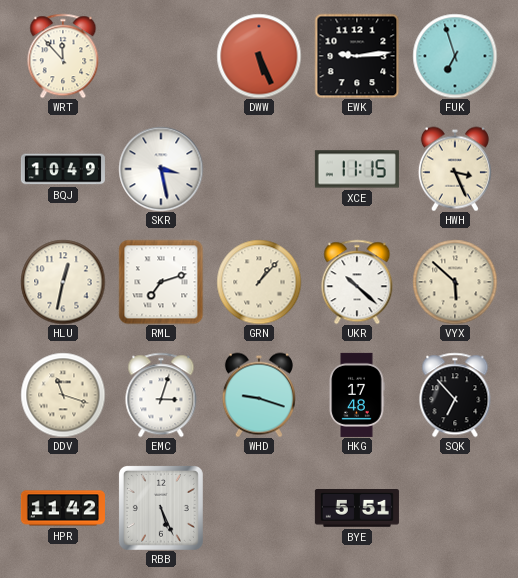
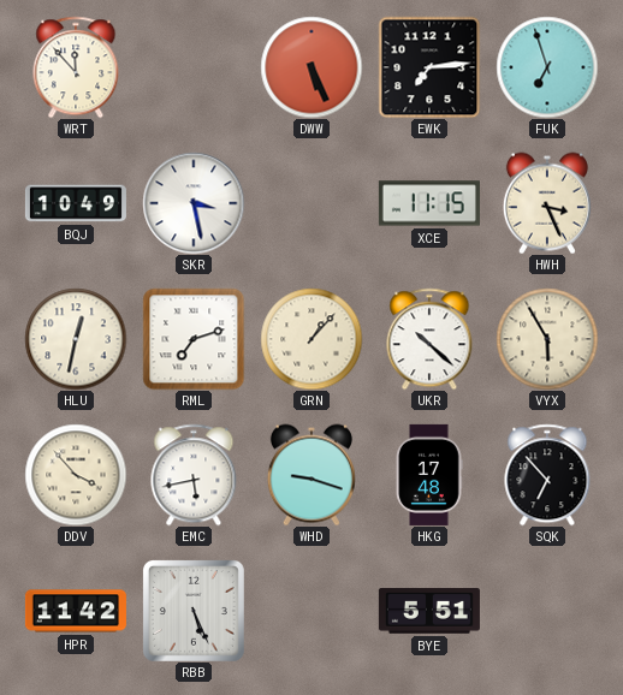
EWK: 9:14 -> 7:14 (429, 67)
VYX: 5:52 -> 5:55 (547, 339)
DDV: 11:18 -> 3:53 (76, 475)
EMC: 3:03 -> 5:43 (194, 475)
